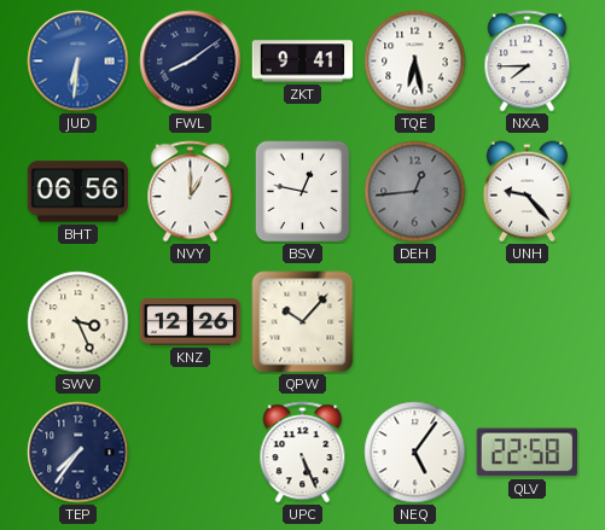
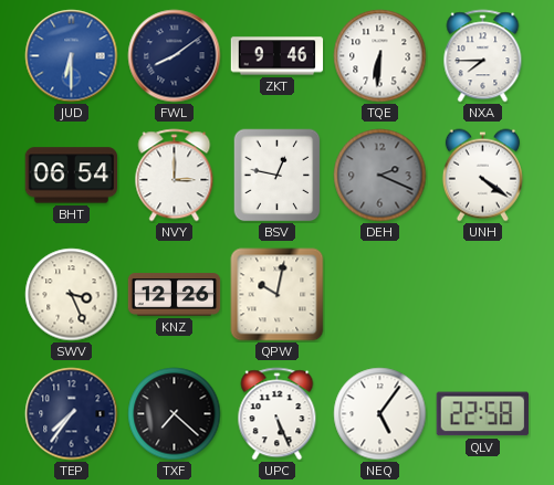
JUD: 6:31 -> 6:30 (72, 56)
ZKT: 9:41 -> 9:46 (278, 56)
TQE: 6:28 -> 6:31 (380, 56)
BHT: 06:56 -> 06:54 (72, 176)
NVY: 1:00 -> 3:00 (175, 176)
DEH: 12:44 -> 2:19 (380, 176)
UNH: 9:23 -> 4:21 (482, 176)
QPW: 10:07 -> 10:02 (278, 295)
TXF: none -> 7:22 (175, 414)
